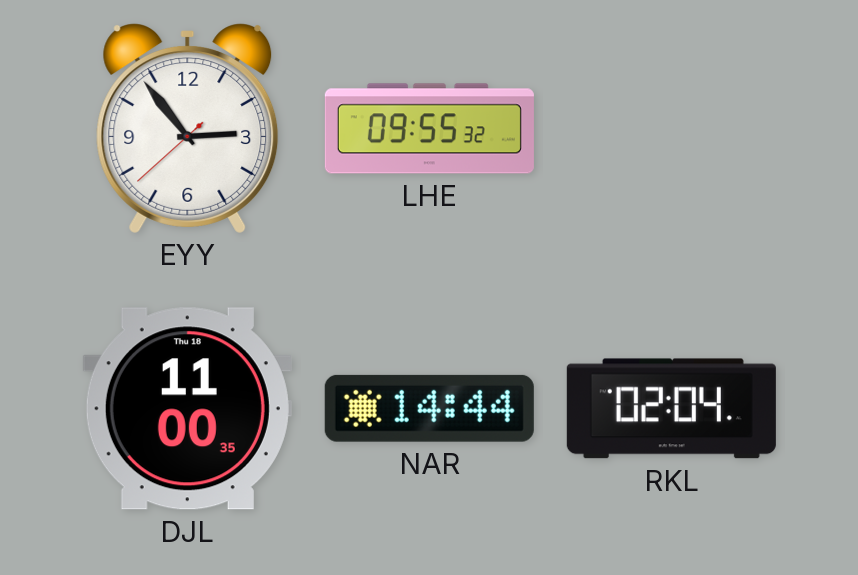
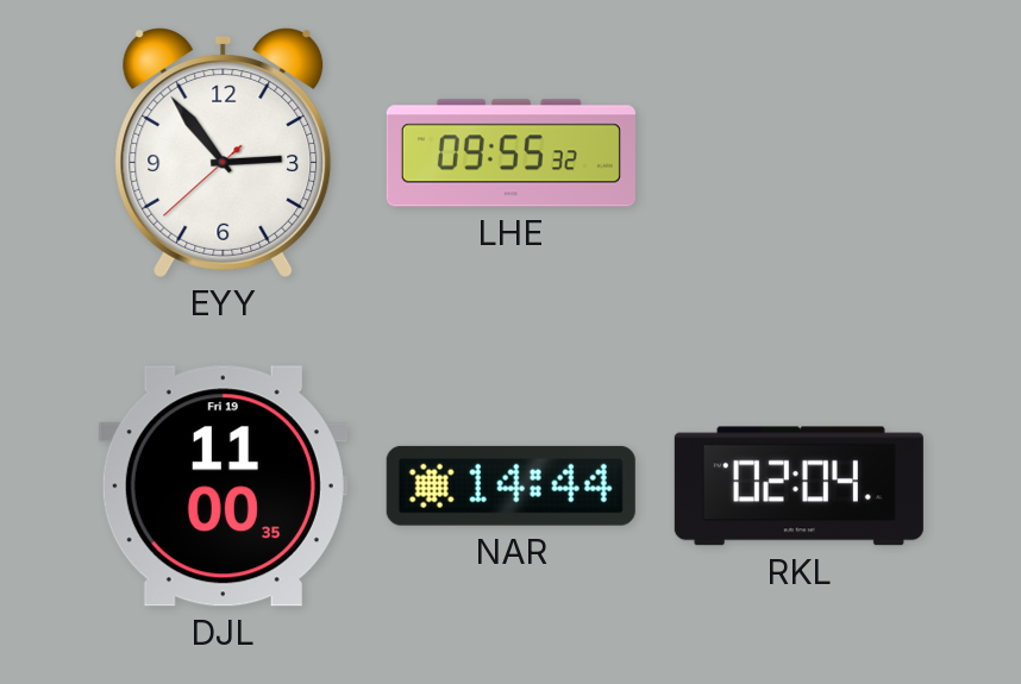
DJL date: Thu 18 -> Fri 19 (223, 487)
